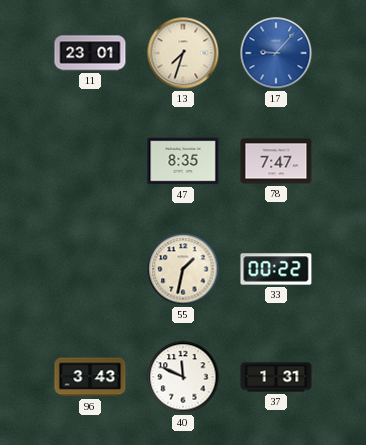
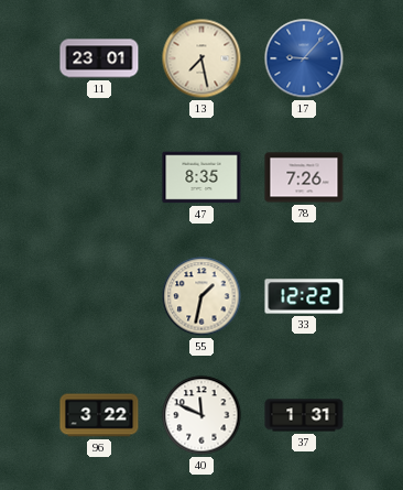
13: 7:33 -> 7:28 (201, 58)
78: 7:47 -> 7:26 (304, 177)
33: 00:22 -> 12:22 (304, 296)
96: 3:43 -> 3:22 (99, 415)
